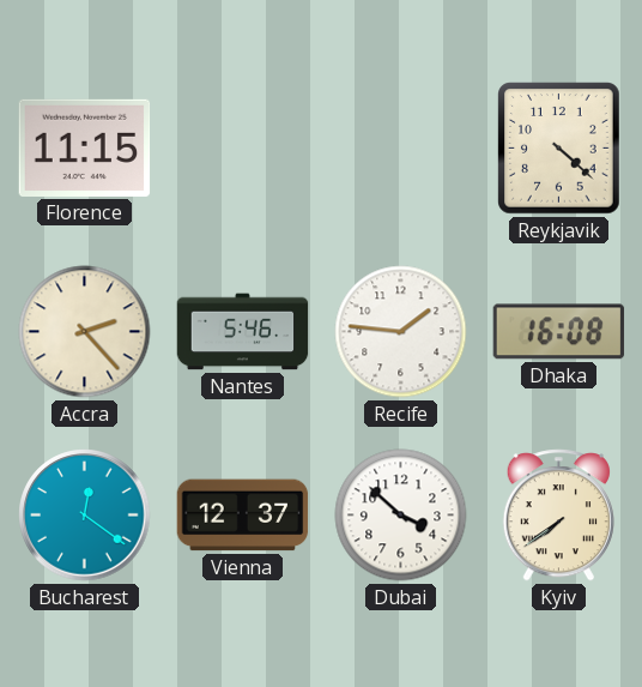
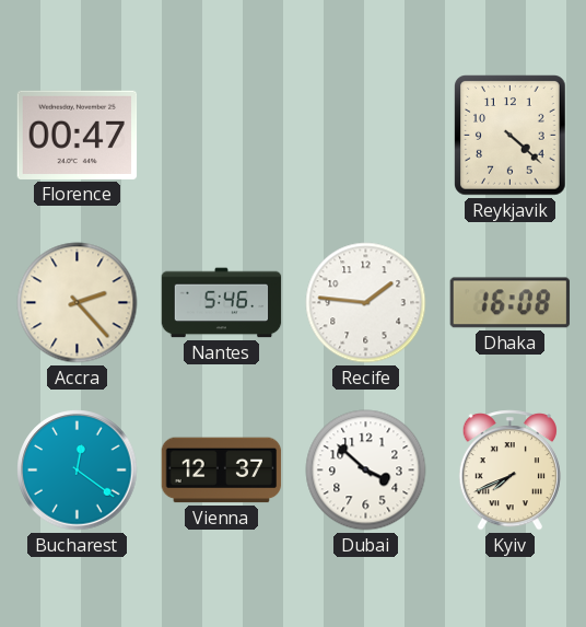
Florence: 11:15 -> 00:47 (78, 135)
Kyiv: 7:39 -> 7:41 (509, 471)
